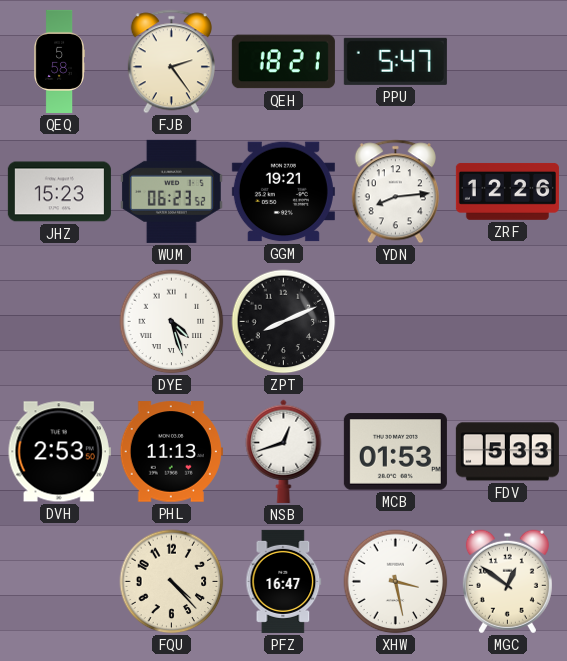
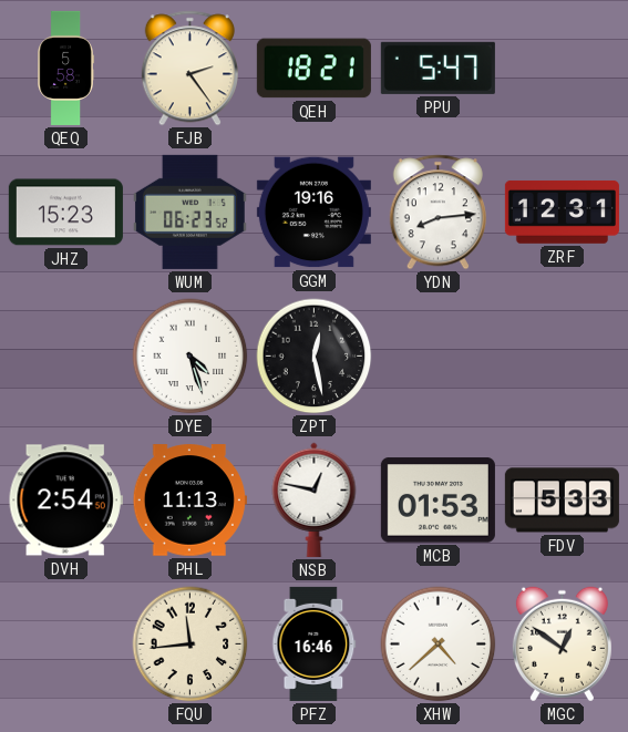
GGM: 19:21 -> 19:16 (313, 213)
ZRF: 12:26 -> 12:31 (562, 212)
ZPT: 8:11 -> 12:28 (315, 357)
DVH: 2:53 -> 2:54 (65, 501)
NSB: 12:42 -> 12:47 (315, 499)
FQU: 4:23 -> 11:44 (191, 645)
PFZ: 16:47 -> 16:46 (315, 643)
XHW: 3:28 -> 4:38 (439, 645)
